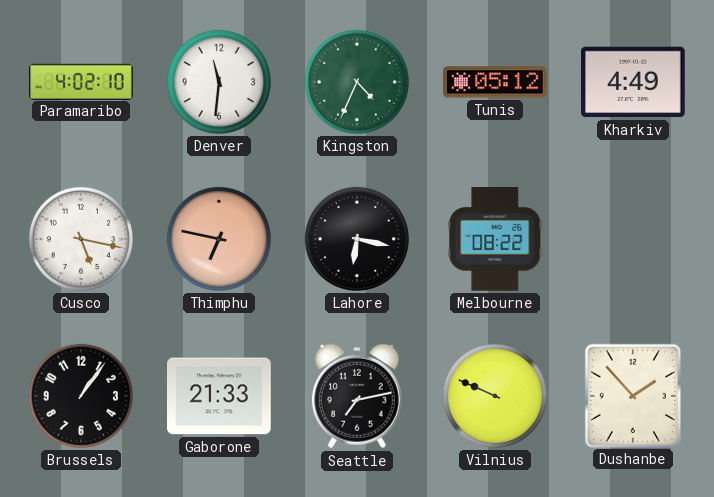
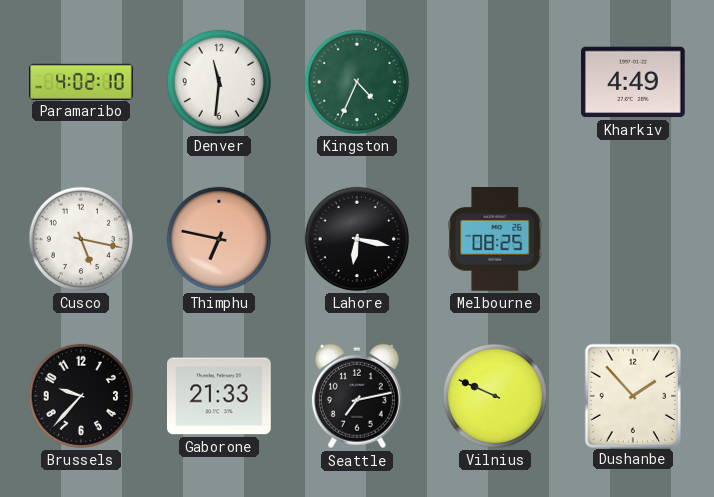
Tunis: 05:12 -> none (496, 82)
Melbourne: 08:22 -> 08:25 (495, 240)
Brussels: 1:06 -> 9:37 (81, 396)
